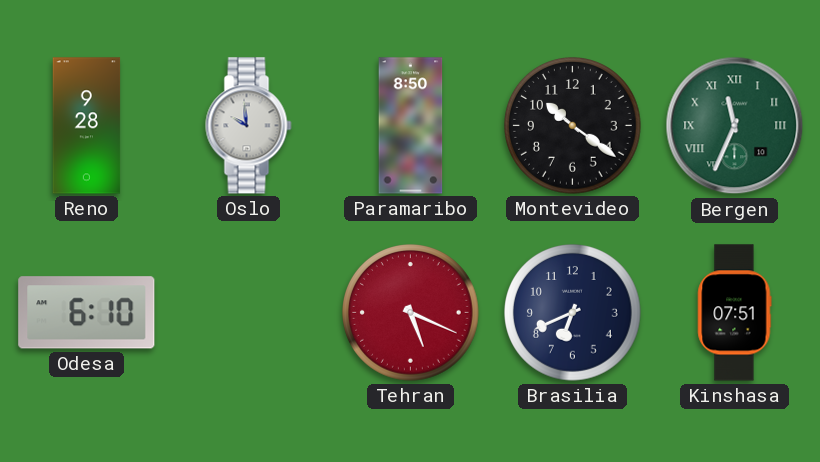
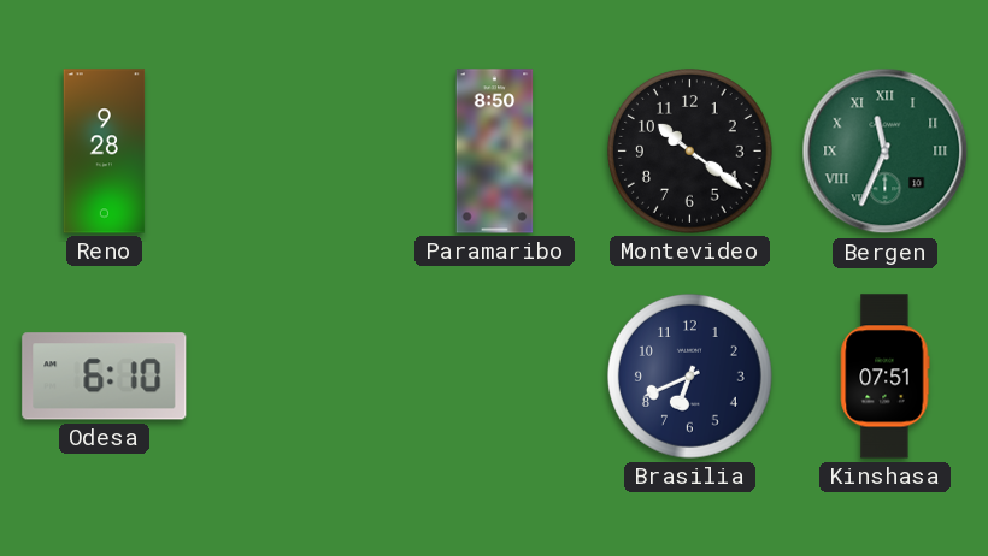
Oslo: 9:59 -> none (249, 126)
Tehran: 5:19 -> none (411, 313)
